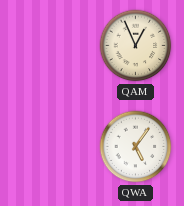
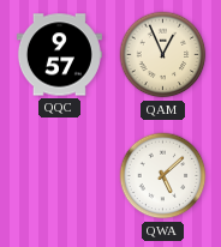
QQC: none -> 9:57 (59, 55)
QWA: 5:06 -> 5:08 (163, 176)
